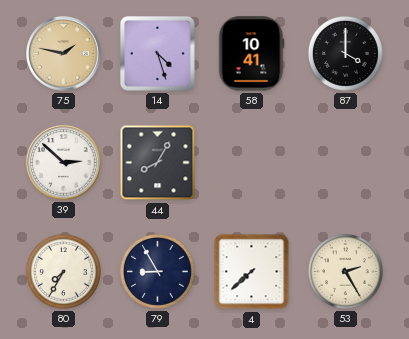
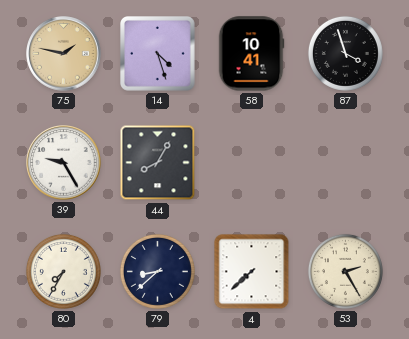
87: 4:00 -> 3:57 (345, 53)
39: 2:52 -> 9:25 (64, 163)
79: 8:55 -> 8:38 (157, 271)
